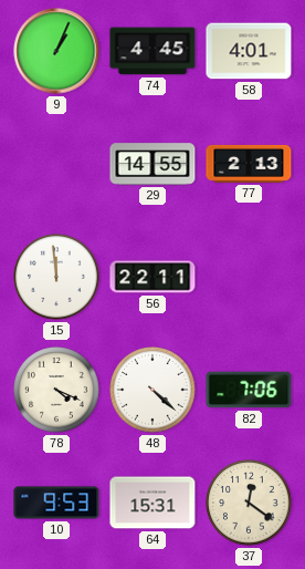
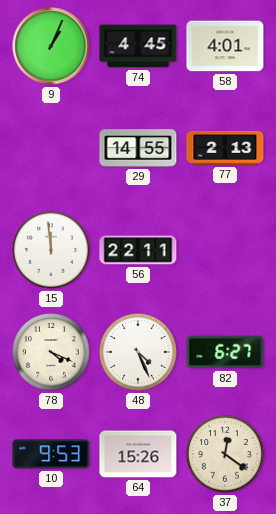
48: 4:22 -> 4:26 (138, 352)
82: 7:06 -> 6:27 (225, 352)
64: 15:31 -> 15:26 (138, 454)
